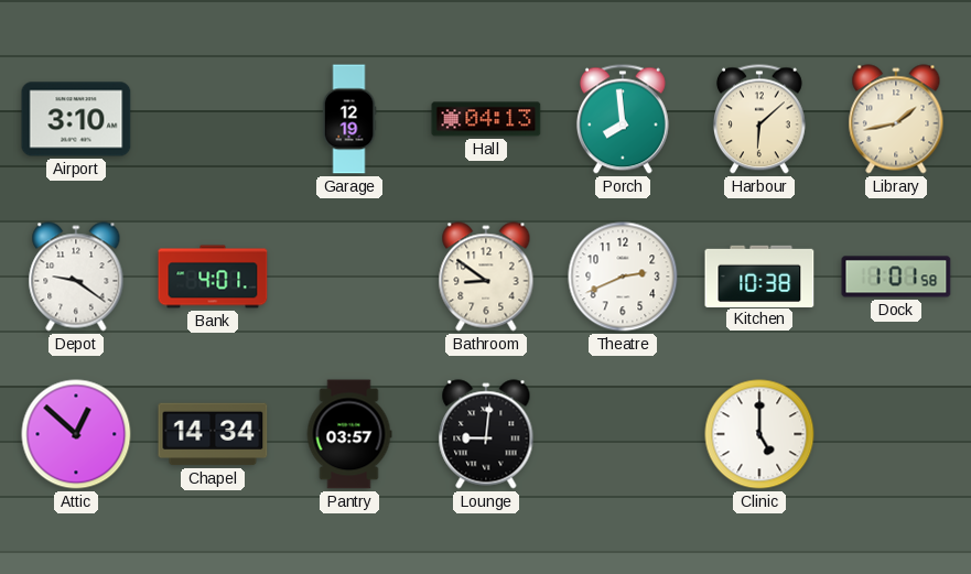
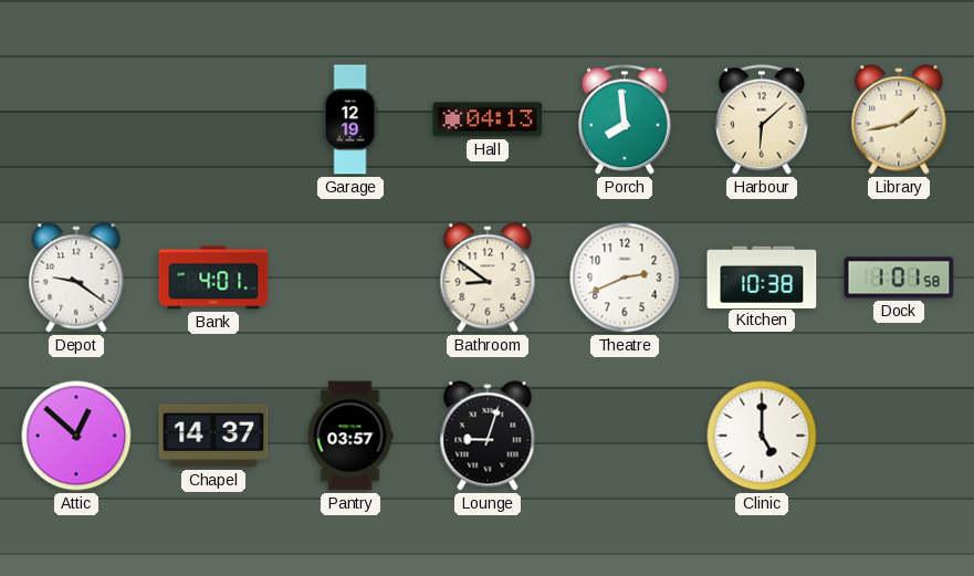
Airport: 3:10 -> none (76, 119)
Chapel: 14:34 -> 14:37 (213, 436)
Lounge: 9:01 -> 9:03 (488, 436)
